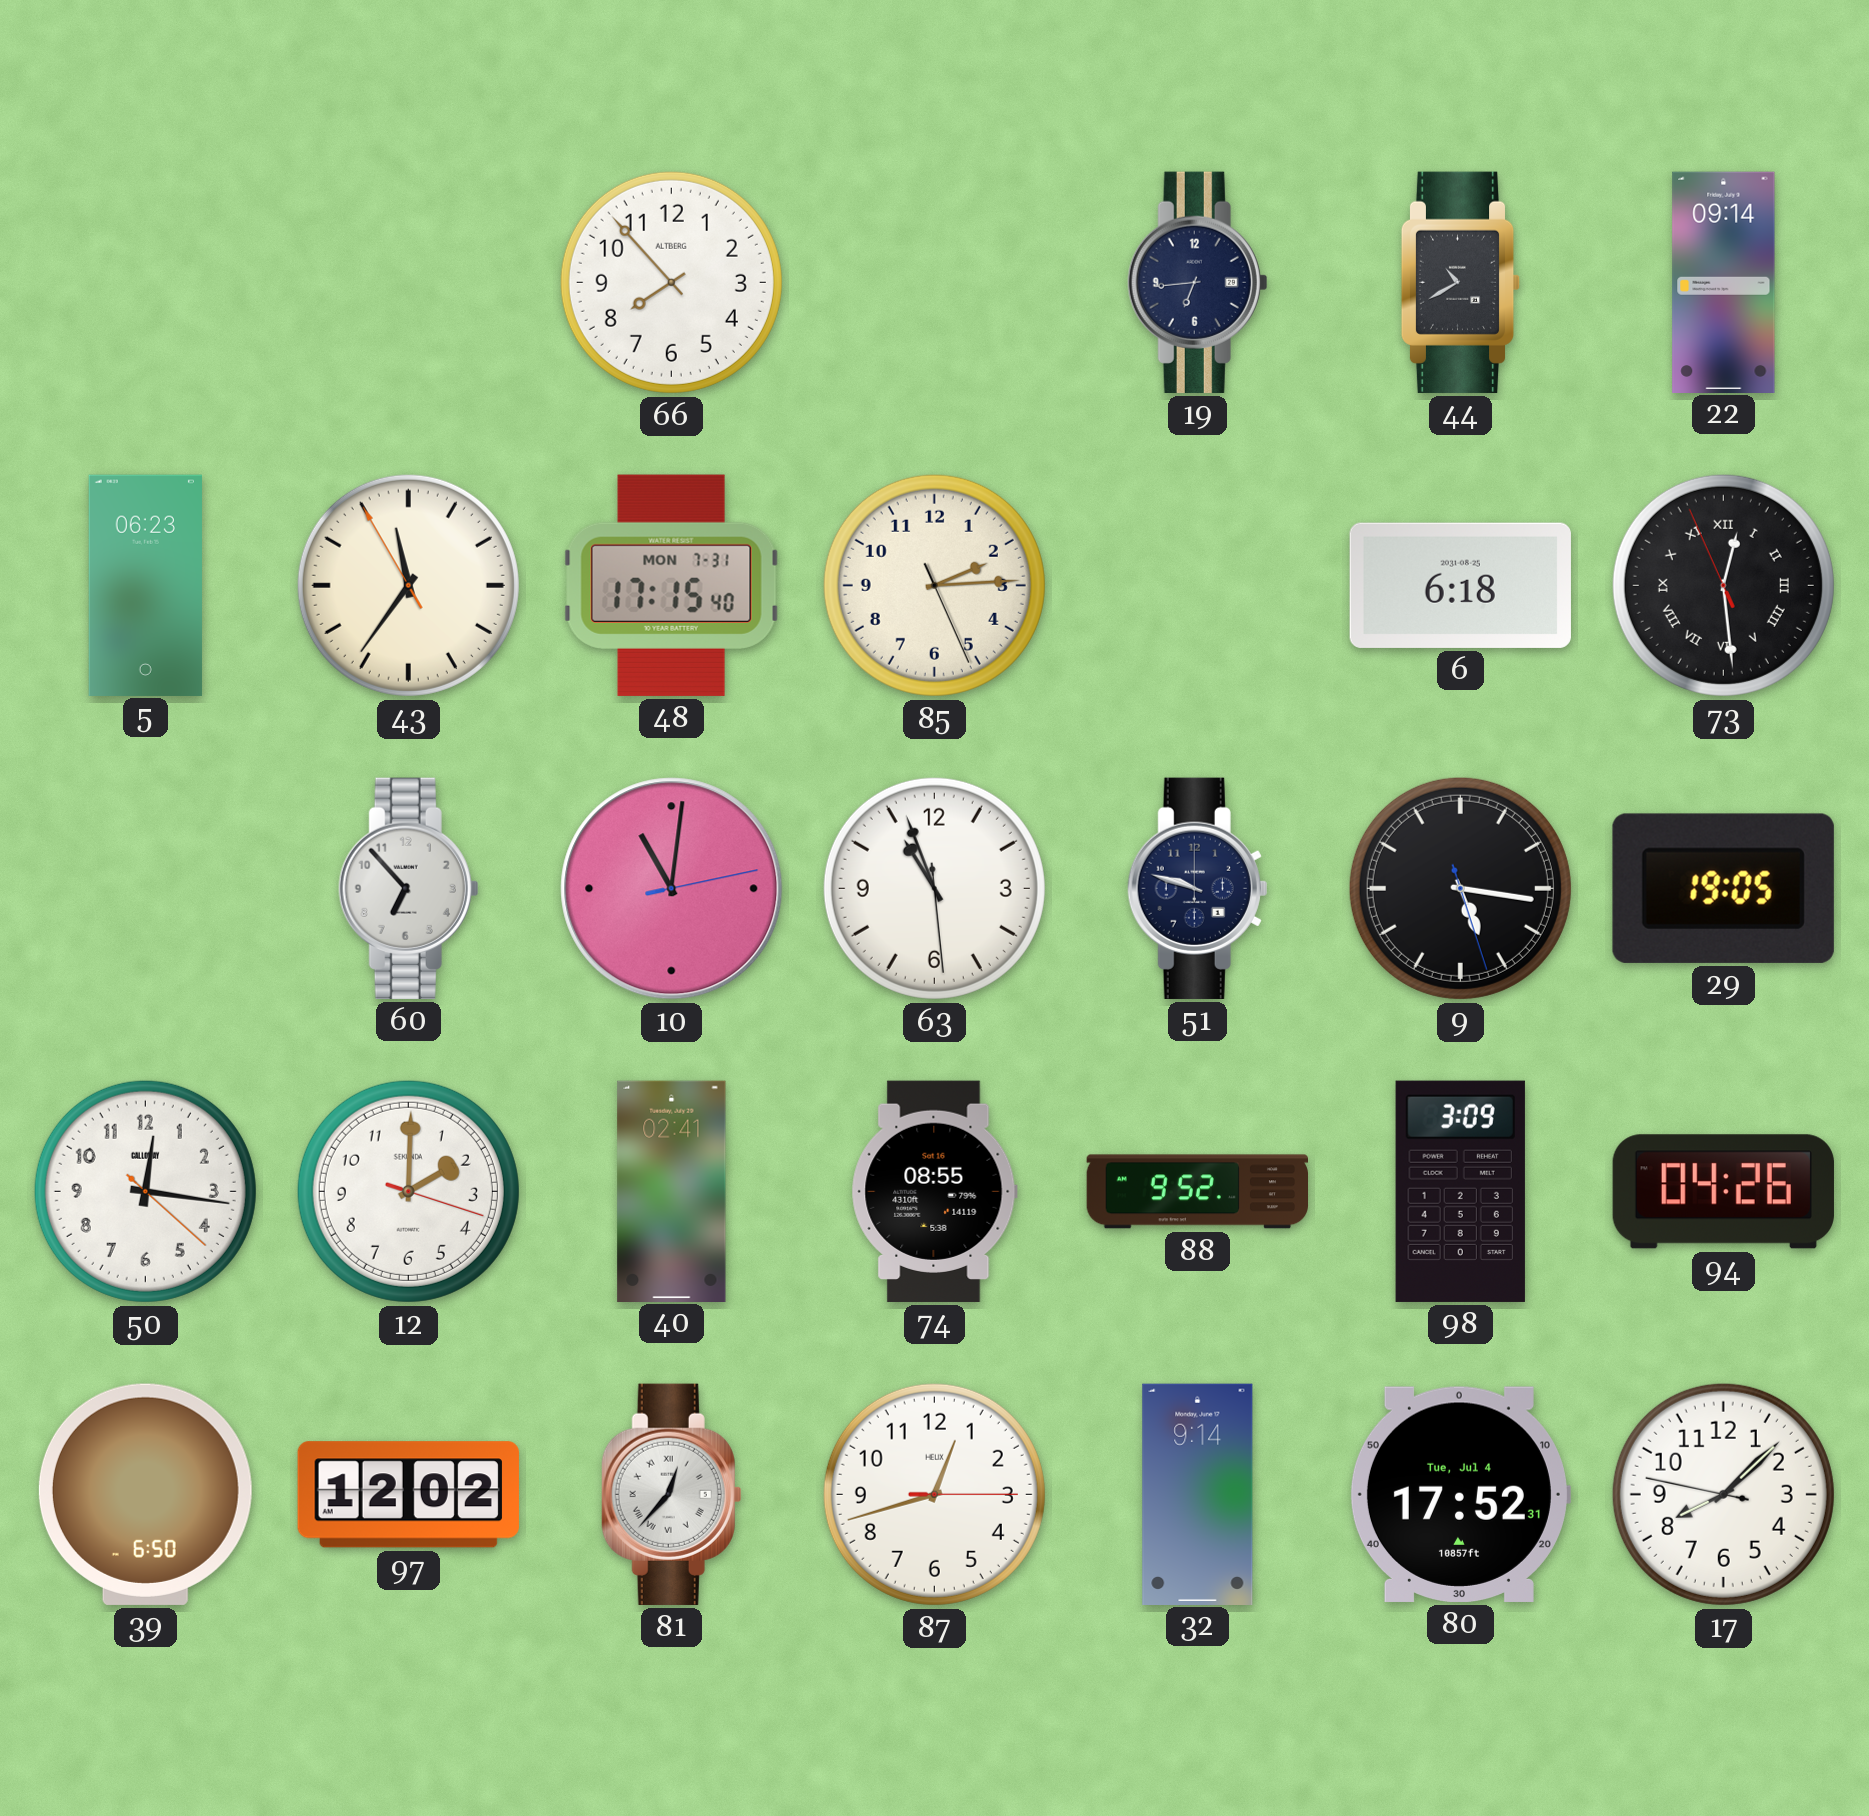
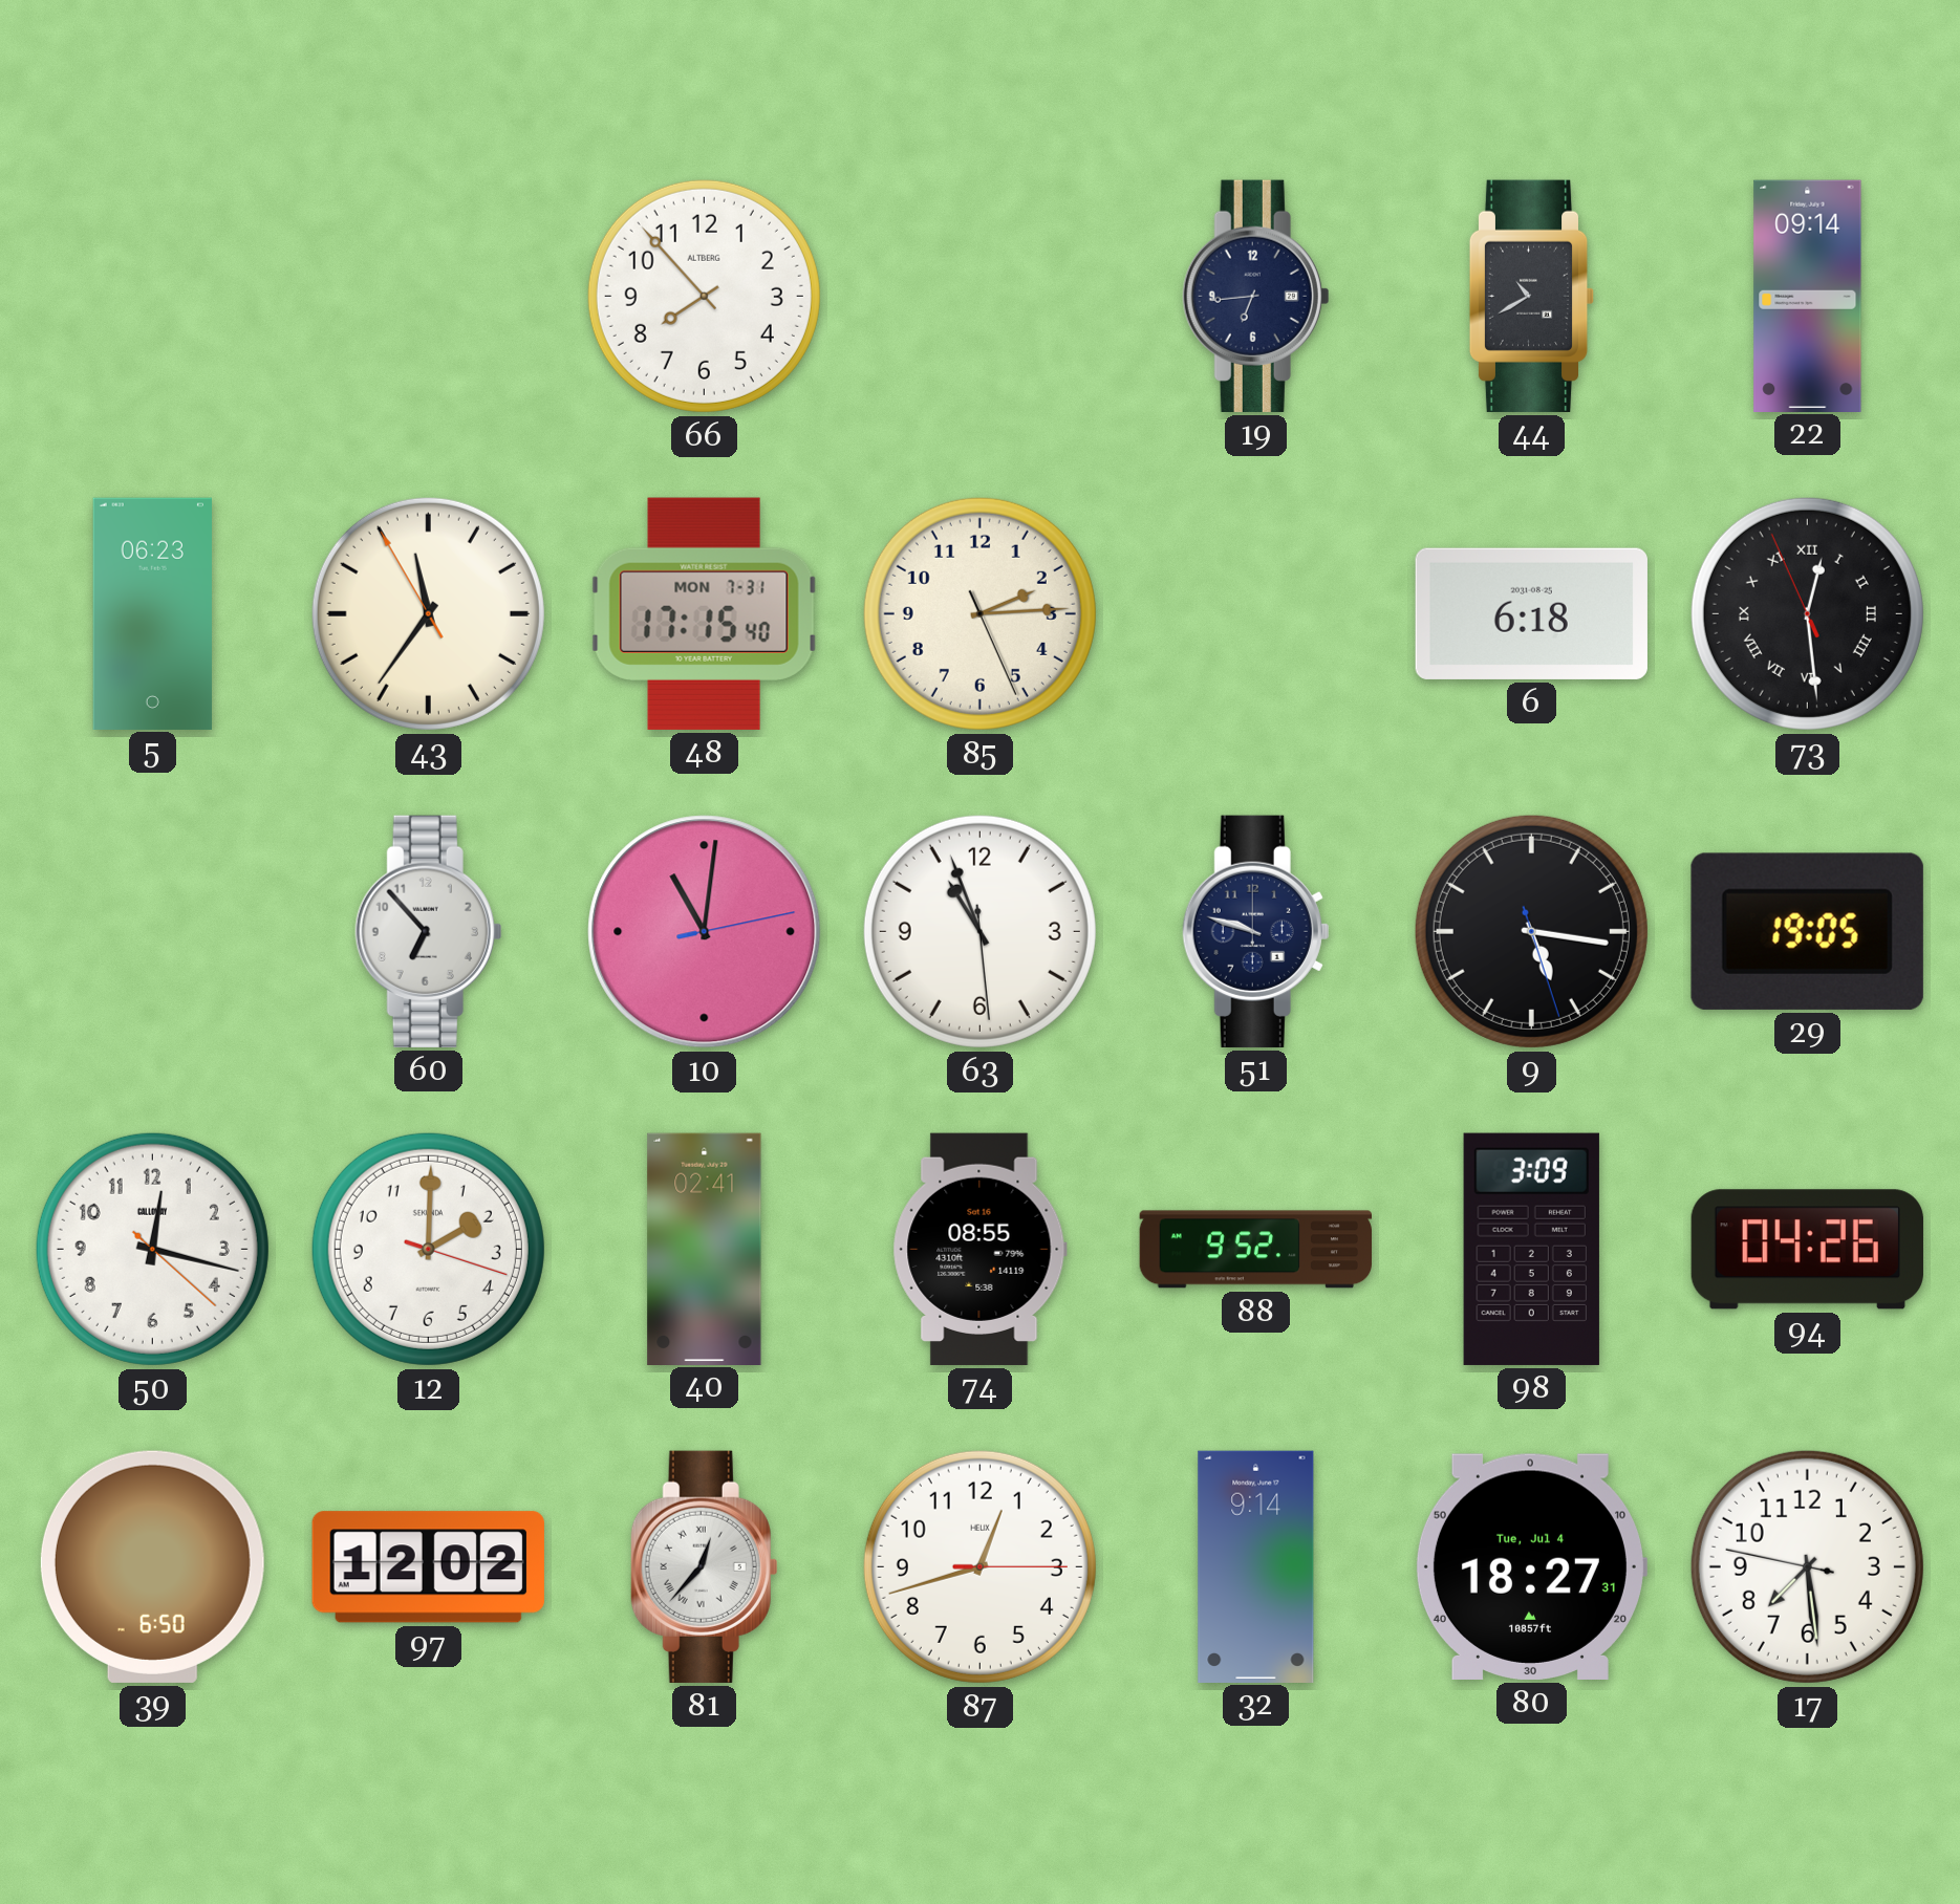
50: 12:16 -> 12:17 (152, 1249)
80: 17:52 -> 18:27 (1531, 1566)
17: 8:07 -> 7:28 (1807, 1566)
